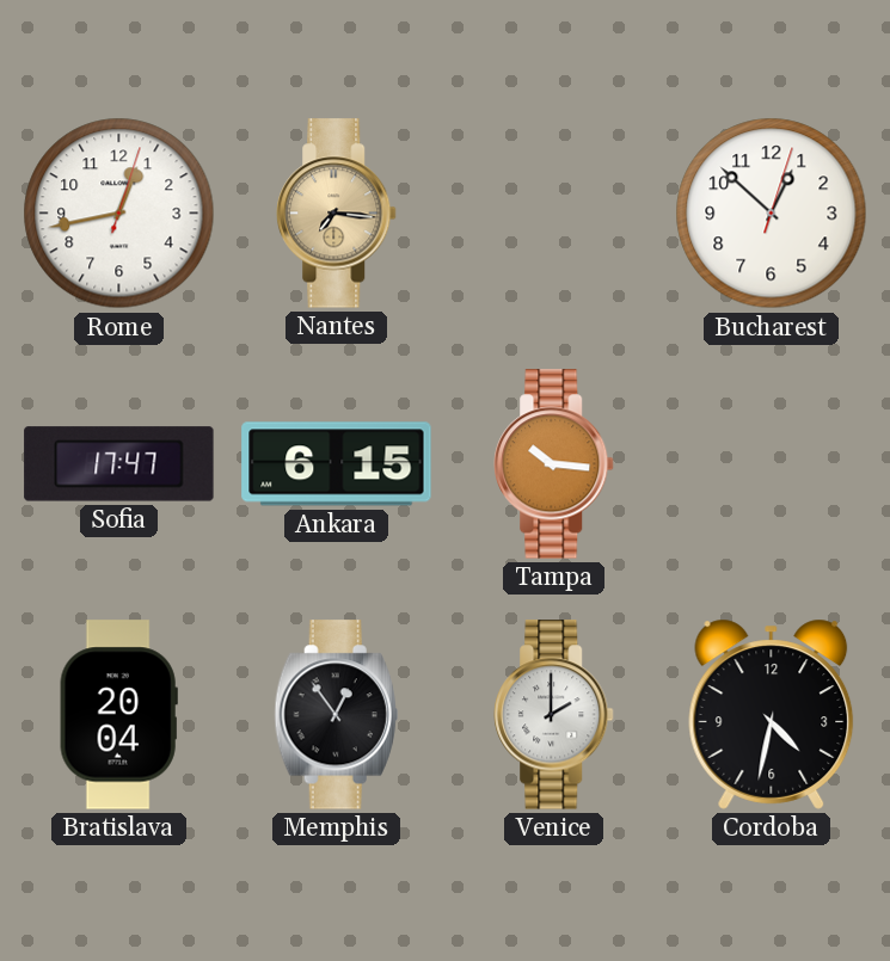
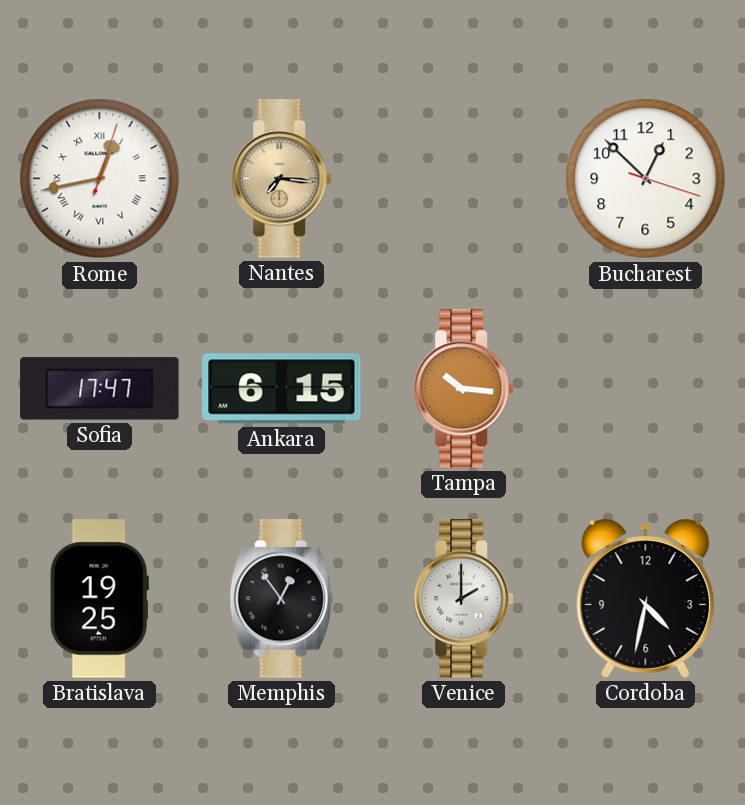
Rome numerals: Arabic -> Roman (100, 179)
Bucharest: 12:52:03 -> 12:52:18 (646, 179)
Bratislava: 20:04 -> 19:25 (99, 599)
